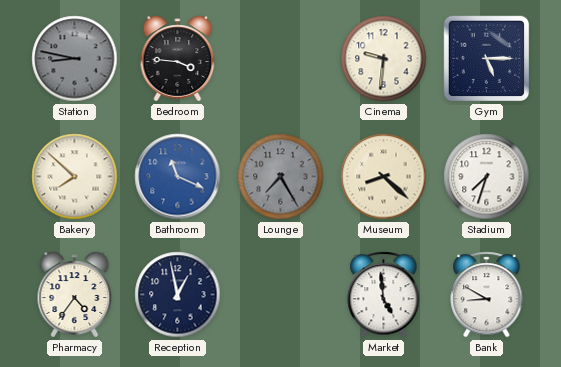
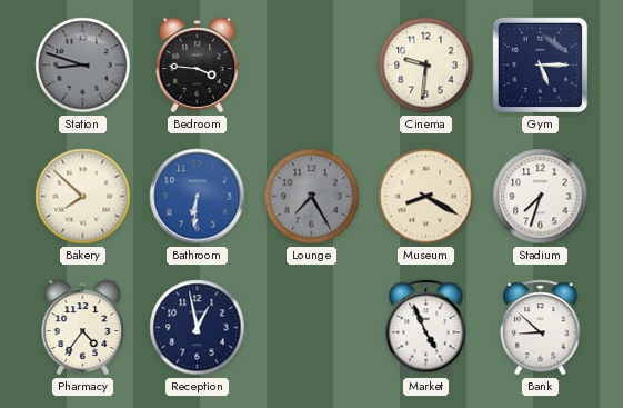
Station: 8:47 -> 8:48 (83, 66)
Bathroom: 11:19 -> 6:31 (198, 197)
Museum: 8:22 -> 8:20 (426, 197)
Market: 4:59 -> 4:56 (426, 328)
Bank: 8:50 -> 8:52 (541, 328)
